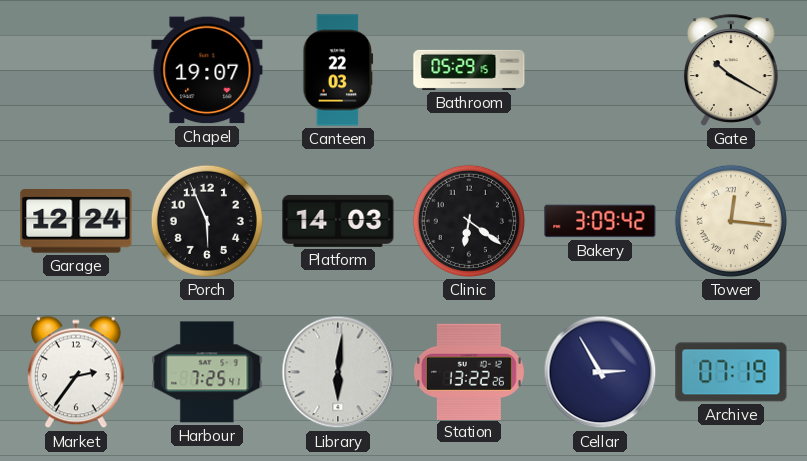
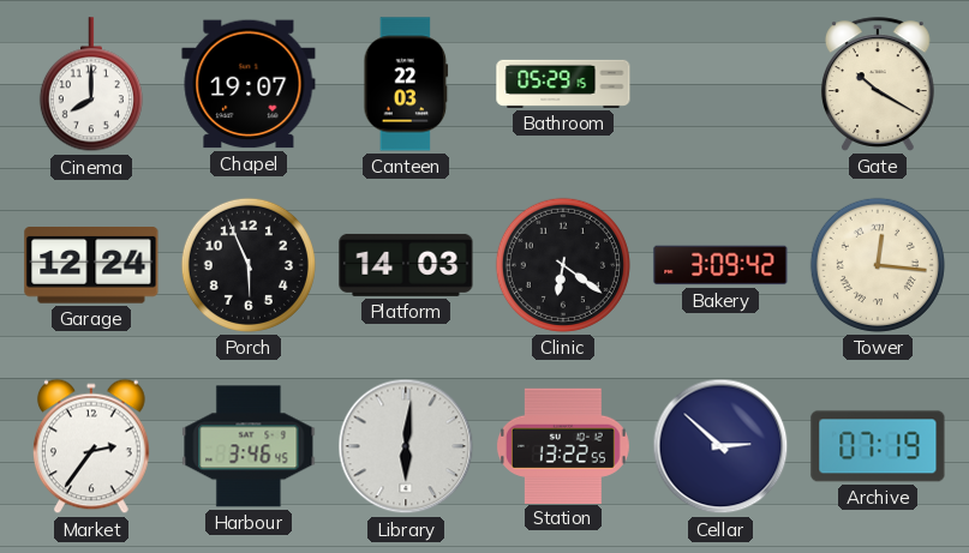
Cinema: none -> 8:00 (91, 85)
Harbour: 7:25 -> 3:46 (249, 446)
Station: 13:22:26 -> 13:22:55 (563, 445)
Cellar: 2:55 -> 2:52 (720, 446)
